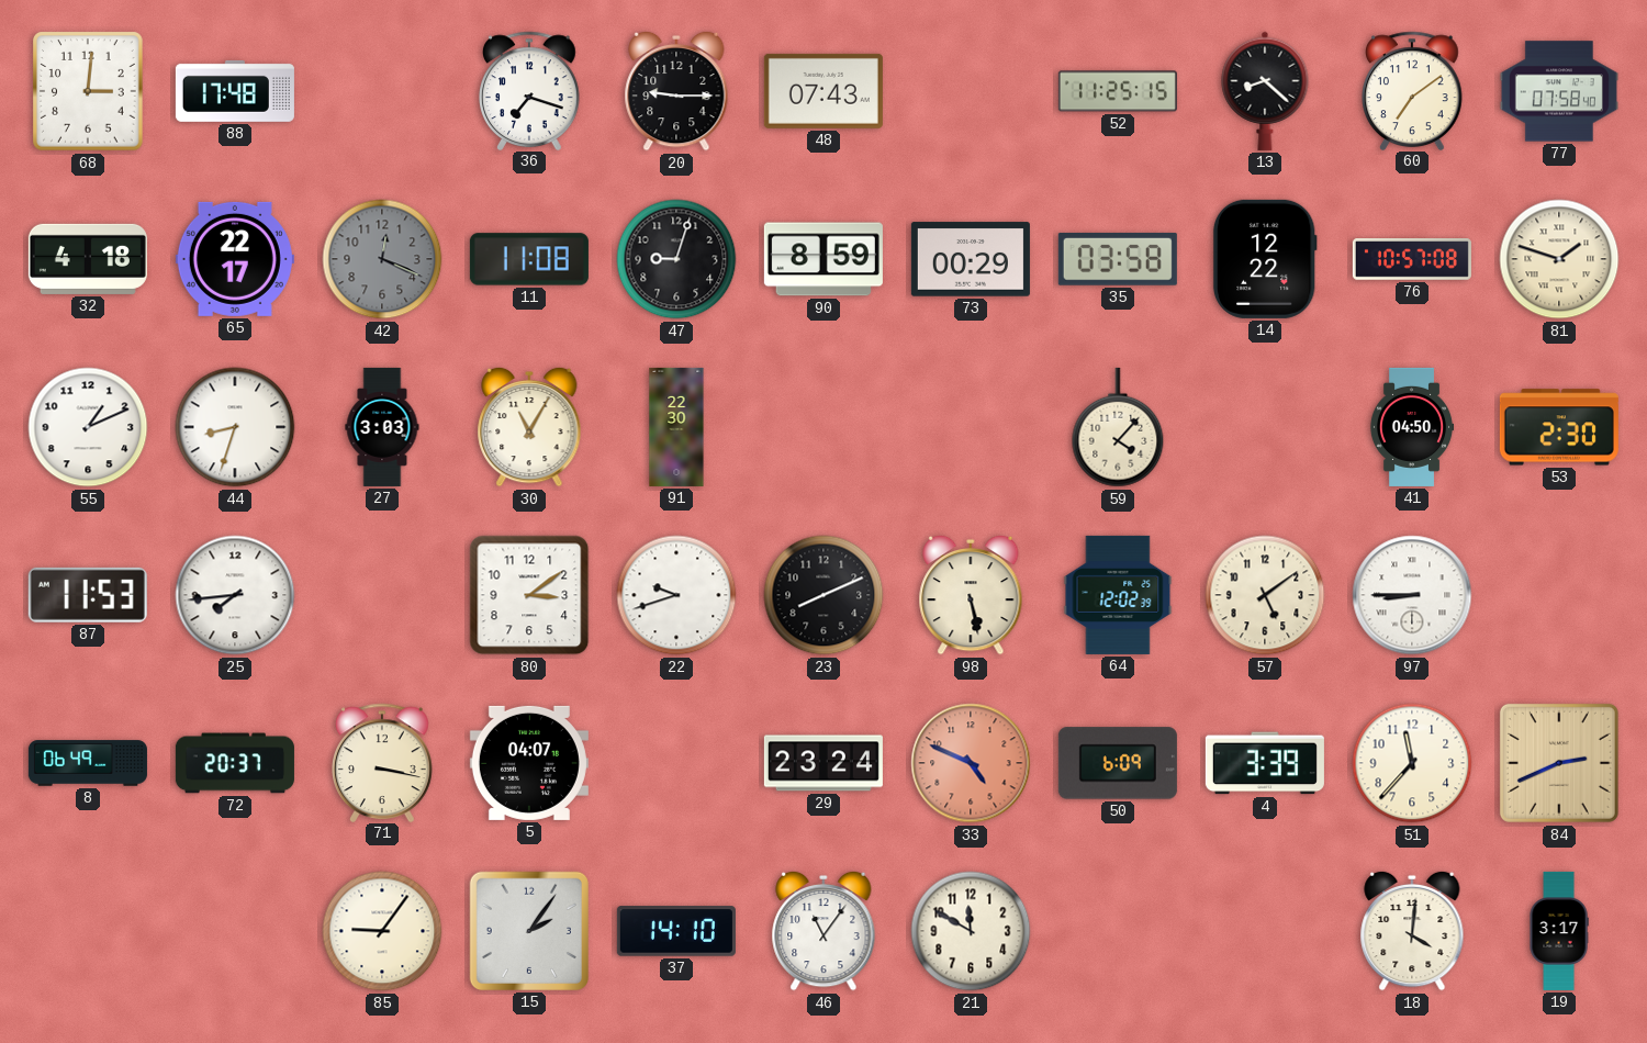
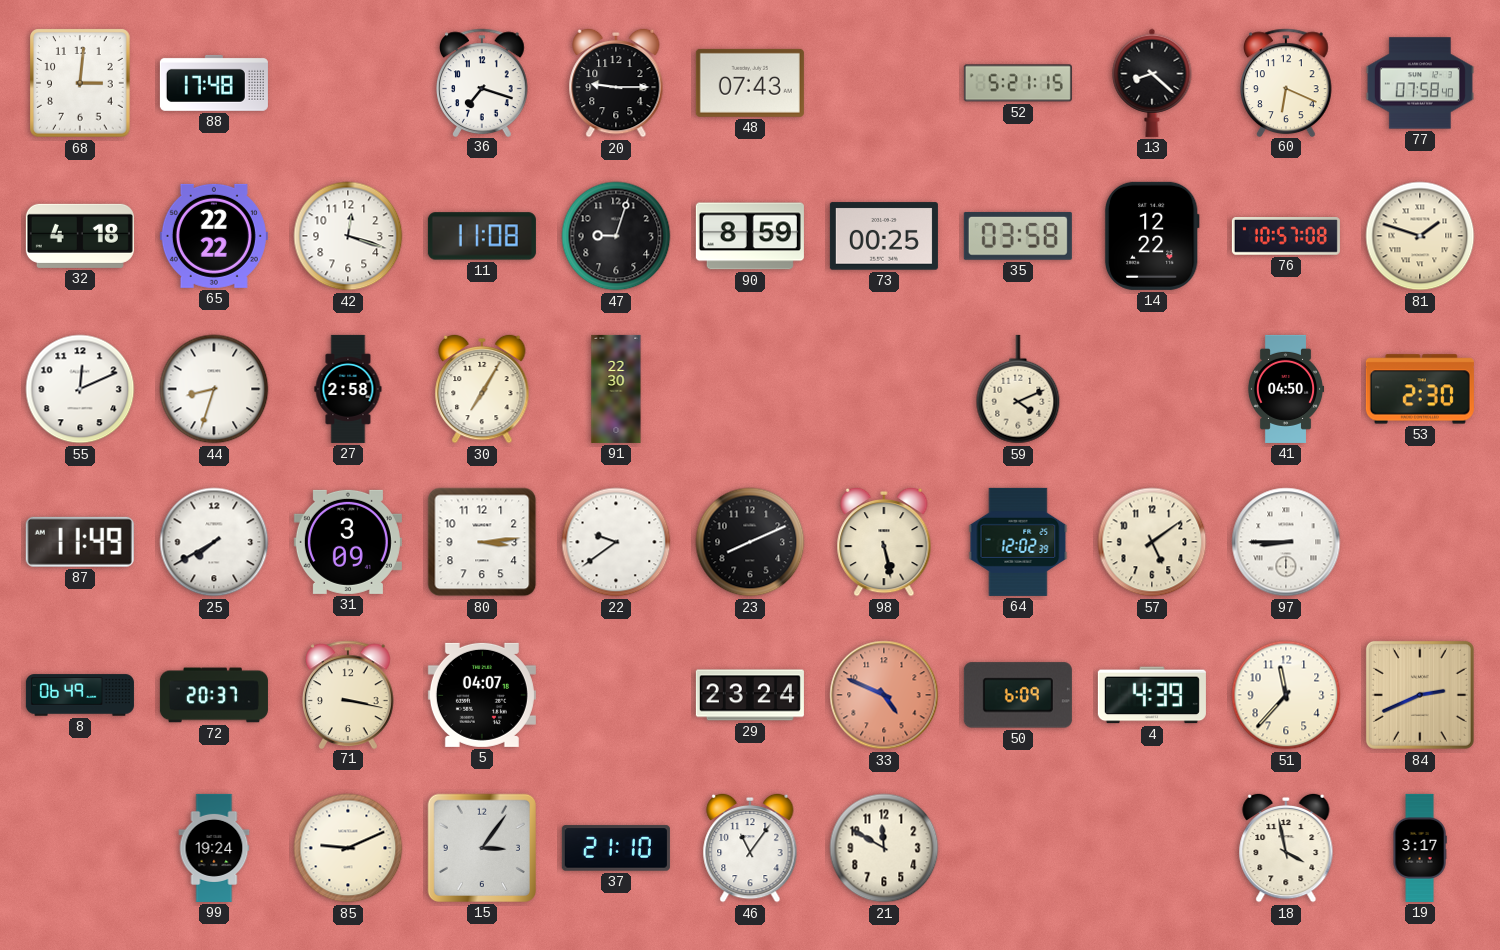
52: 11:25 -> 5:21 (1018, 83)
60: 7:09 -> 6:19 (1287, 82)
65: 22:17 -> 22:22 (214, 236)
42: 12:19 -> 12:18 (348, 236)
42 dial: grey -> white (348, 236)
73: 00:29 -> 00:25 (884, 236)
55: 1:11 -> 12:11 (80, 389)
27: 3:03 -> 2:58 (348, 389)
30: 11:05 -> 7:05 (482, 389)
59: 4:07 -> 4:11 (1018, 389)
87: 11:53 -> 11:49 (80, 542)
25: 7:44 -> 7:40 (214, 542)
31: none -> 3:09 (348, 542)
80: 3:09 -> 3:14 (482, 542)
22: 9:42 -> 9:39 (616, 542)
4: 3:39 -> 4:39 (1152, 695)
99: none -> 19:24 (214, 848)
85: 9:06 -> 9:11 (348, 848)
15: 2:06 -> 3:06 (482, 848)
37: 14:10 -> 21:10 (616, 848)
18: 4:01 -> 3:58 (1286, 848)
